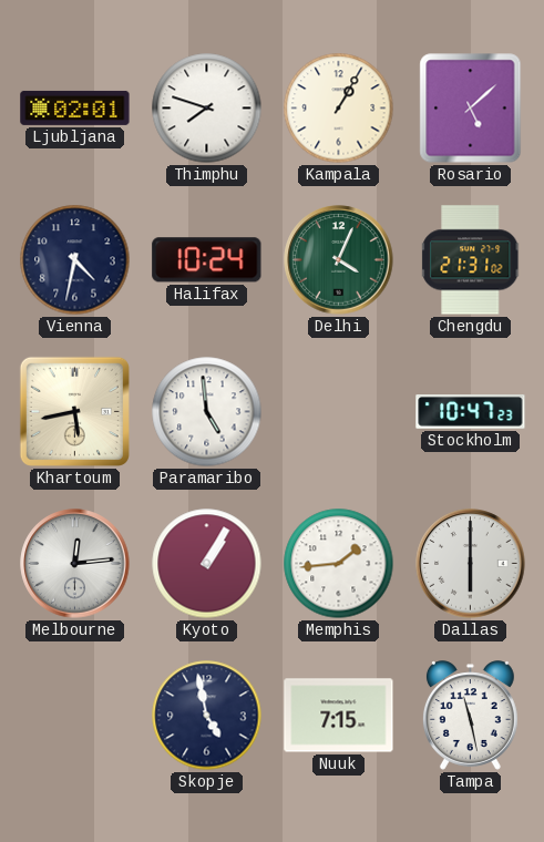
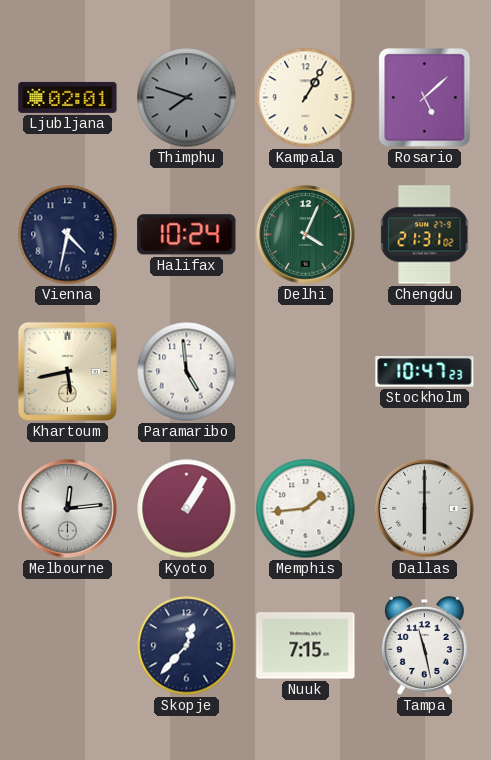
Thimphu dial: white -> grey (187, 98)
Skopje: 4:58 -> 12:37 (187, 646)
